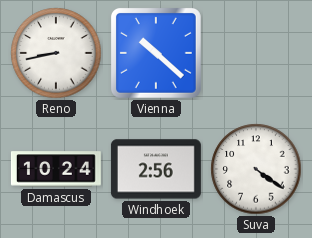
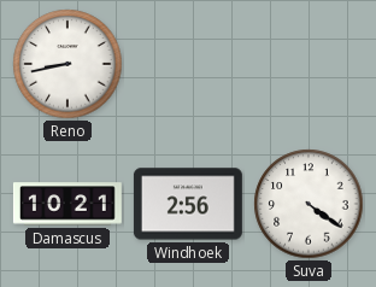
Vienna: 10:22 -> none (156, 53)
Damascus: 10:24 -> 10:21 (67, 204)
